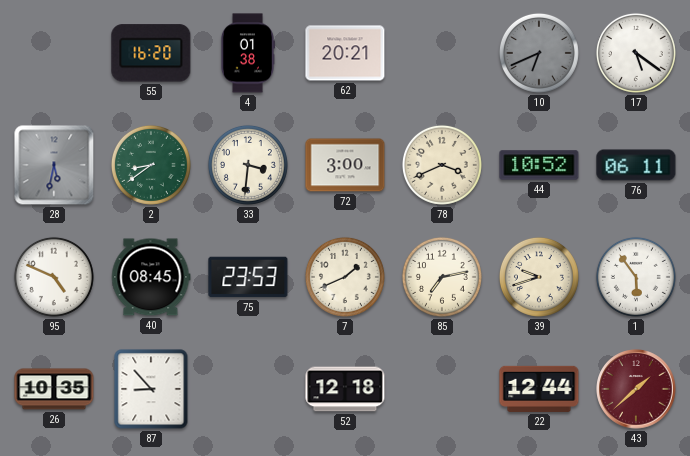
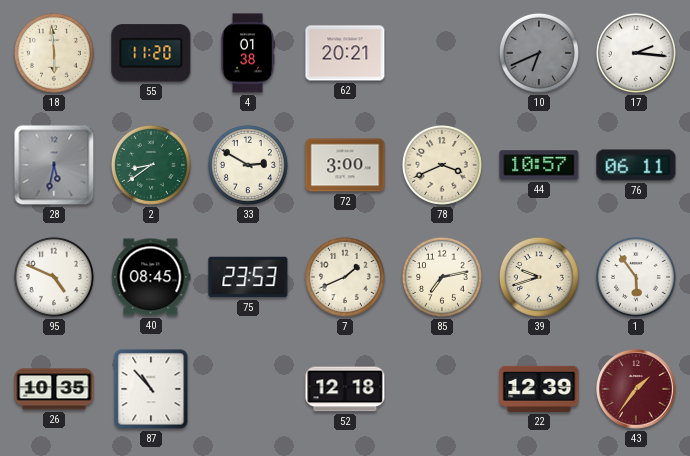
18: none -> 5:59 (54, 53)
55: 16:20 -> 11:20 (151, 53)
17: 5:21 -> 2:16 (636, 53)
33: 3:31 -> 2:50 (248, 165)
44: 10:52 -> 10:57 (539, 165)
87: 8:53 -> 10:53 (151, 389)
22: 12:44 -> 12:39 (539, 389)
43: 1:38 -> 1:36 (636, 389)
